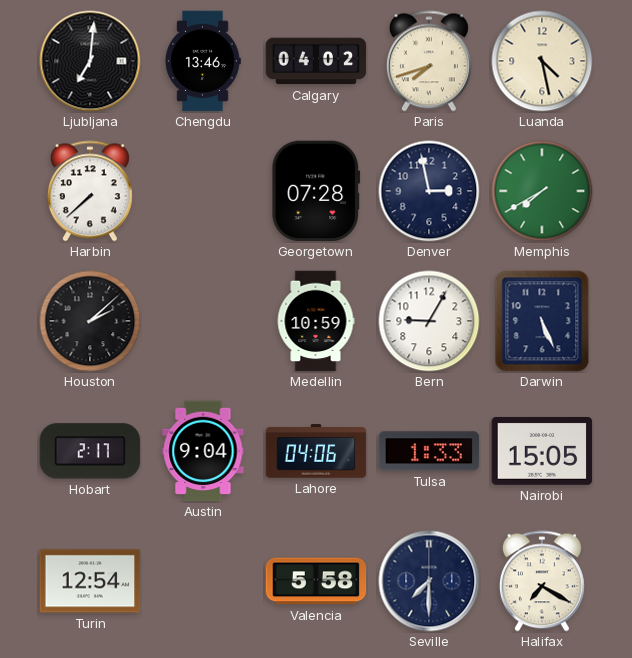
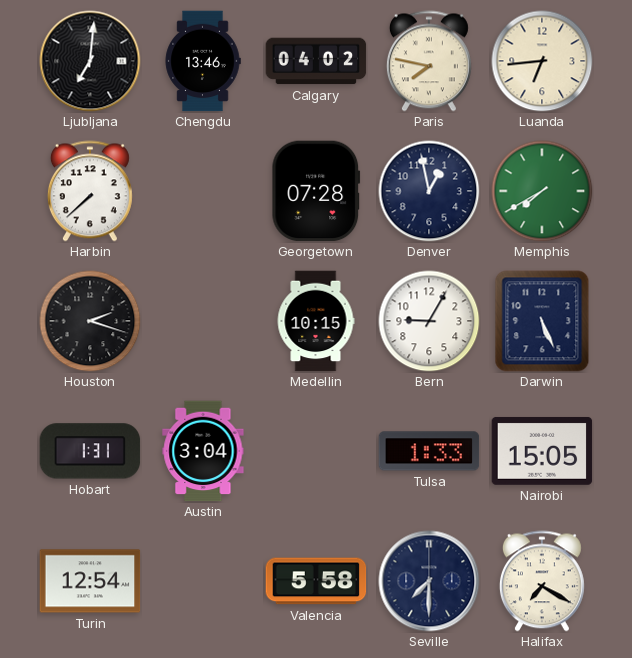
Paris: 7:42 -> 7:47 (429, 61)
Luanda: 4:28 -> 6:44 (542, 61)
Denver: 2:58 -> 12:58 (429, 191)
Houston: 2:08 -> 2:18 (90, 321)
Medellin: 10:59 -> 10:15 (316, 321)
Hobart: 2:17 -> 1:31 (90, 451)
Austin: 9:04 -> 3:04 (203, 451)
Lahore: 04:06 -> none (316, 451)
